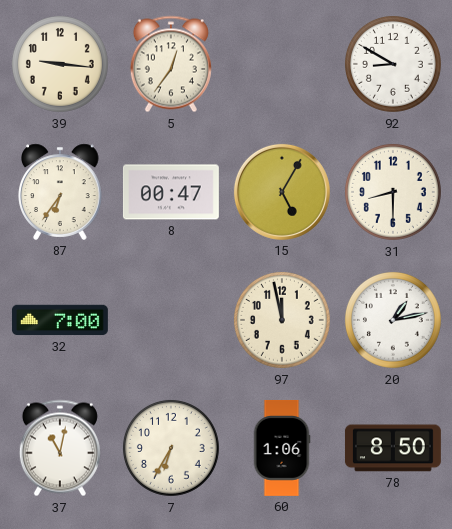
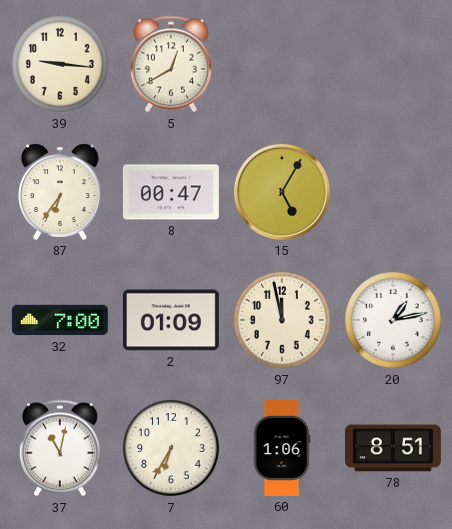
5: 12:36 -> 12:40 (171, 64)
92: 8:50 -> none (393, 64)
31: 8:30 -> none (393, 192)
2: none -> 01:09 (171, 320)
78: 8:50 -> 8:51 (393, 448)
